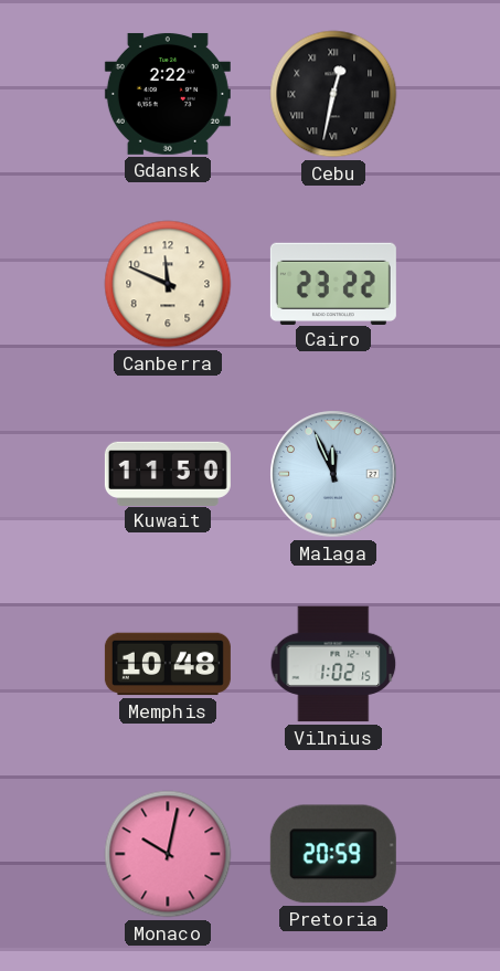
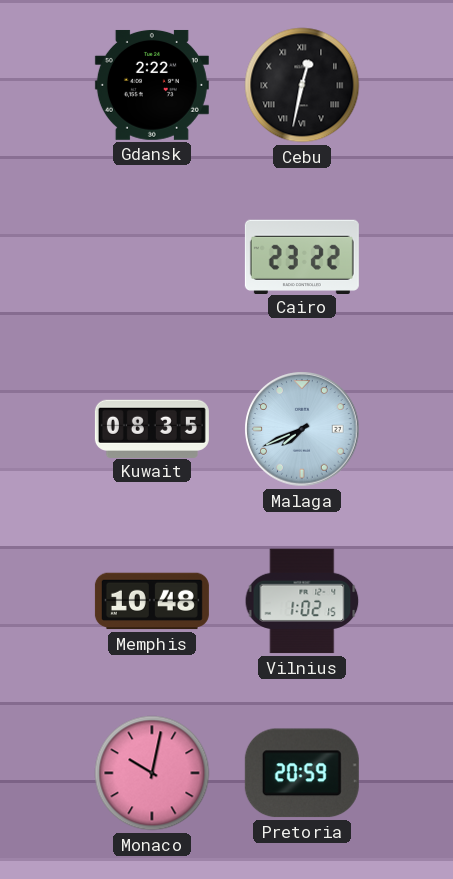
Canberra: 11:49 -> none (168, 284)
Kuwait: 11:50 -> 08:35 (152, 428)
Malaga: 11:56 -> 7:41 (302, 429)
